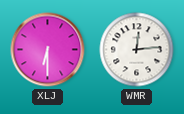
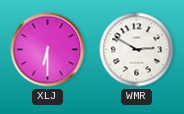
WMR: 12:14 -> 2:50 (137, 50)
